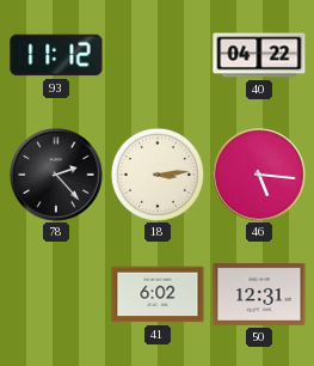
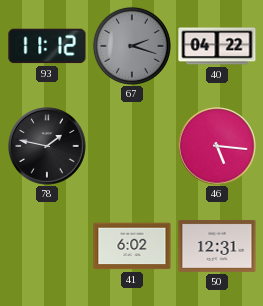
67: none -> 2:18 (132, 46)
78: 2:23 -> 1:47 (47, 146)
18: 3:14 -> none (158, 175)
